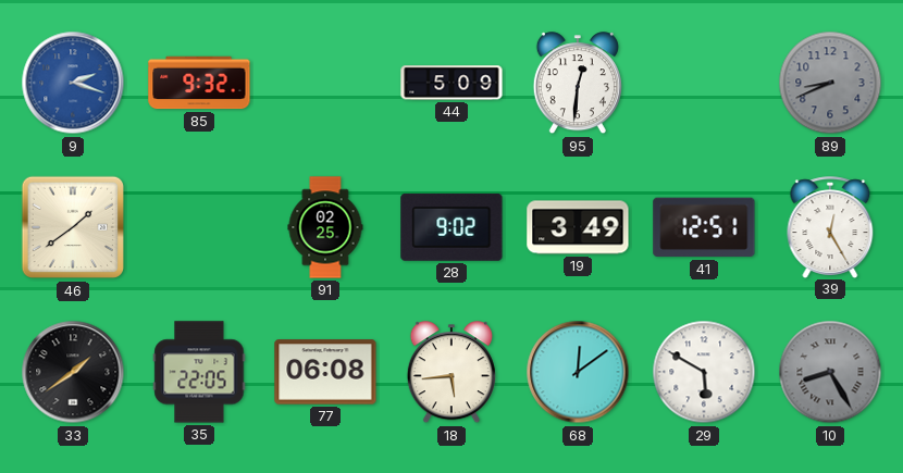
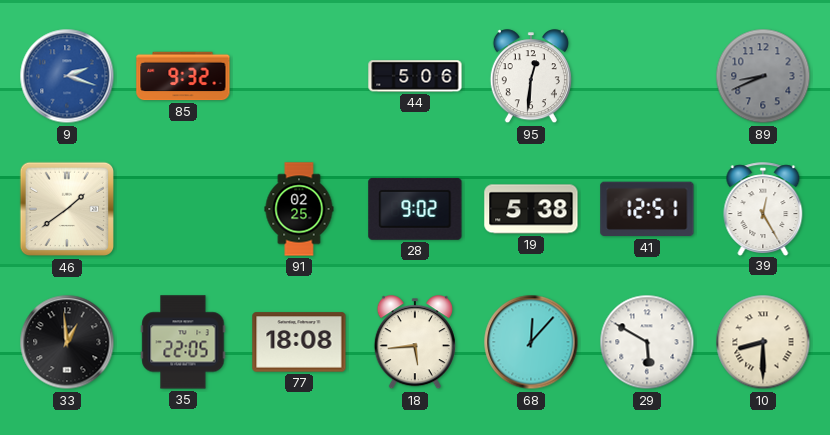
44: 5:09 -> 5:06 (415, 76)
19: 3:49 -> 5:38 (531, 209)
33: 1:39 -> 12:59 (67, 342)
77: 06:08 -> 18:08 (299, 342)
68: 12:09 -> 12:07 (531, 342)
10: 8:25 -> 8:30 (763, 342)
10 dial: grey -> cream (763, 342)
